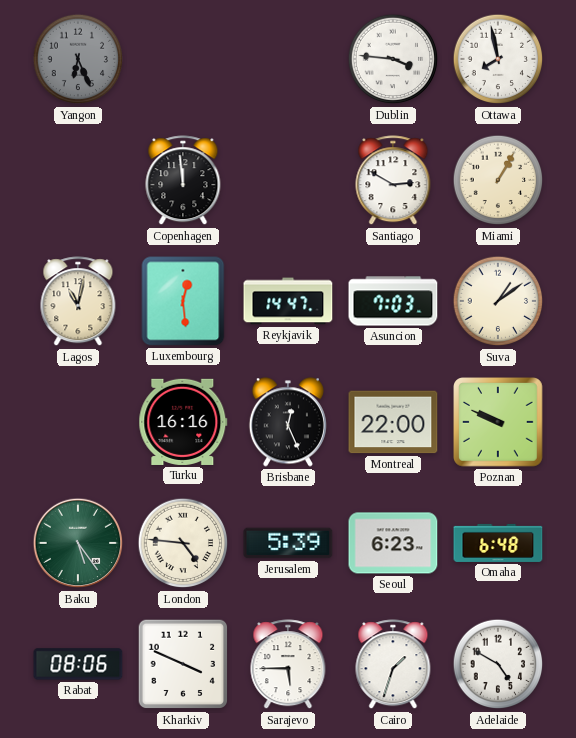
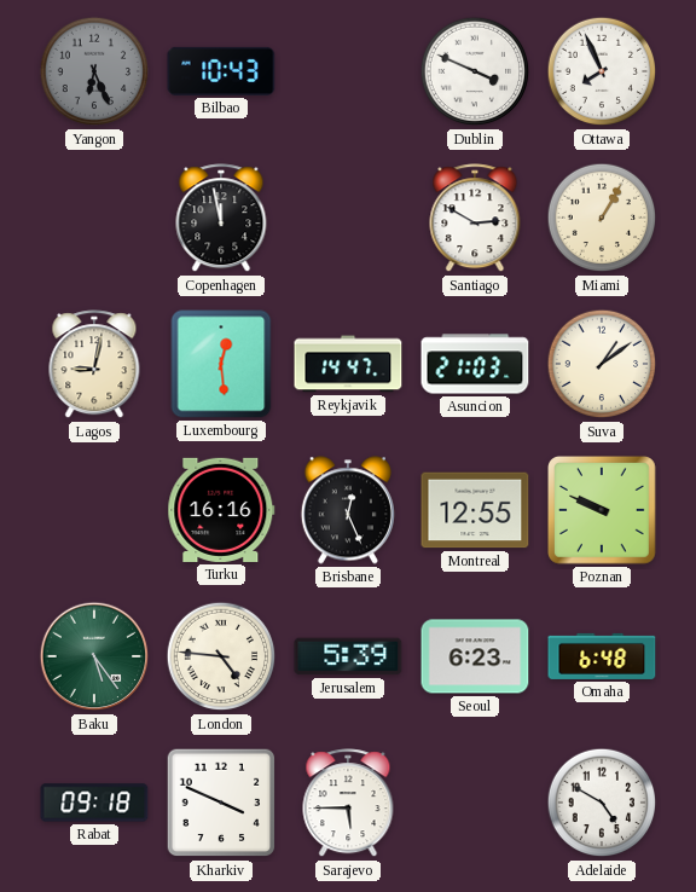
Bilbao: none -> 10:43 (221, 71)
Dublin: 3:46 -> 3:49 (475, 71)
Ottawa: 7:58 -> 7:56 (602, 71)
Copenhagen: 11:59 -> 11:58 (221, 219)
Lagos: 11:02 -> 9:02 (94, 365)
Asuncion: 7:03 -> 21:03 (475, 364)
Montreal: 22:00 -> 12:55 (475, 510)
Rabat: 08:06 -> 09:18 (94, 803)
Cairo: 1:33 -> none (393, 665)
